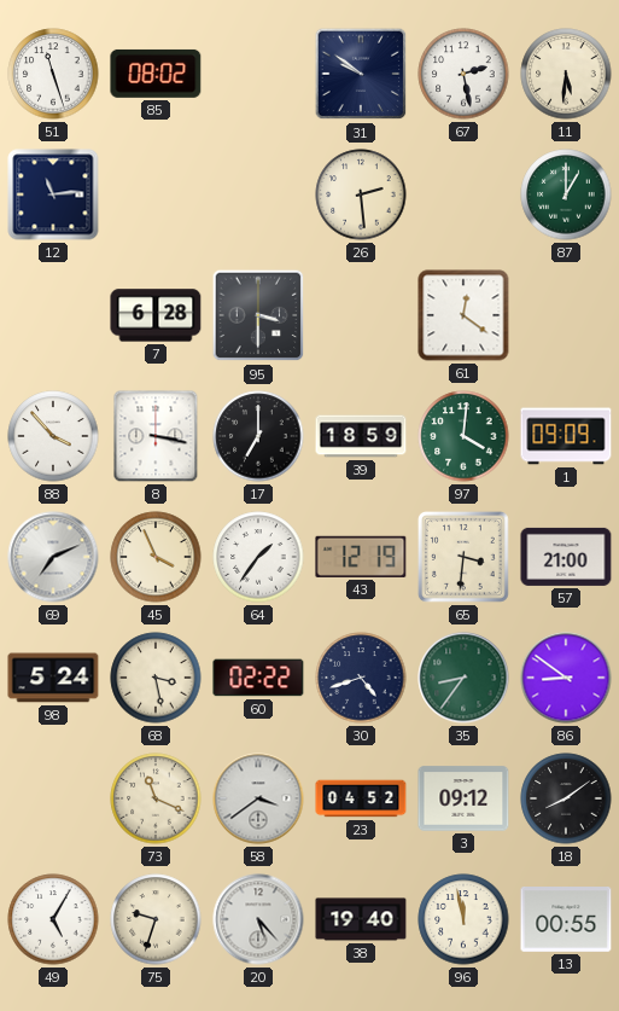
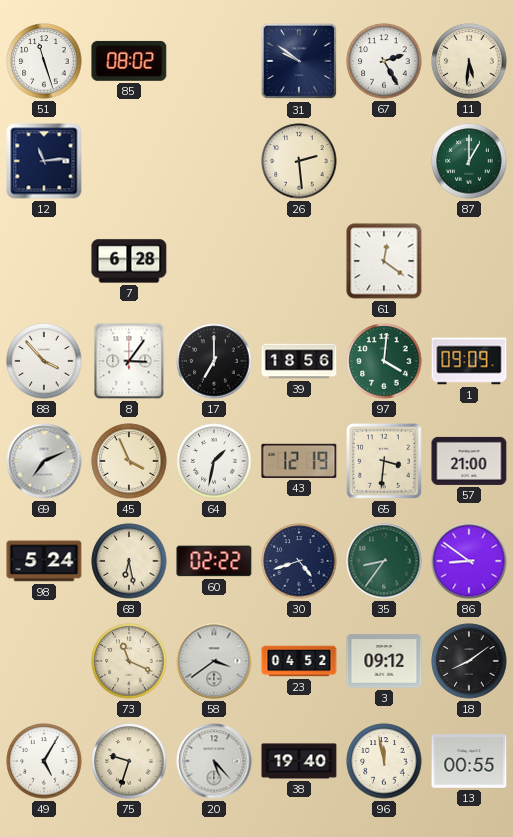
67: 2:28 -> 2:25 (384, 61)
95: 3:30 -> none (258, 315)
8: 3:17 -> 3:06 (129, 361)
39: 18:59 -> 18:56 (299, 361)
64: 1:36 -> 1:32 (214, 461)
68: 3:28 -> 6:28 (129, 561)
